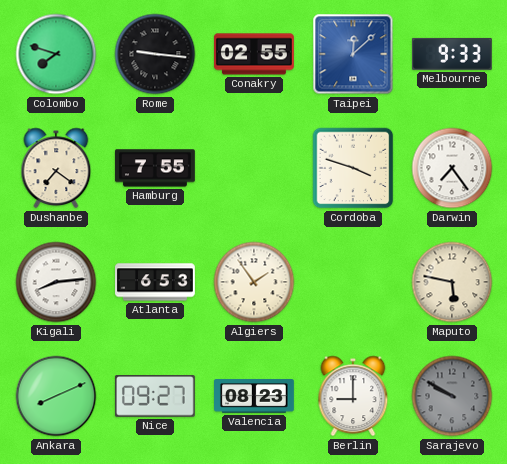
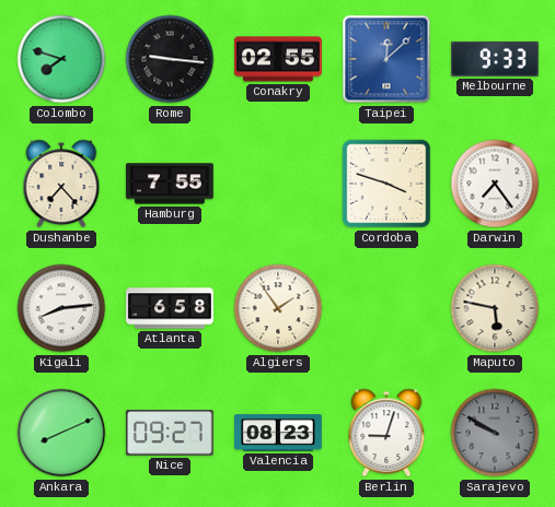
Dushanbe: 7:21 -> 7:23 (61, 184)
Atlanta: 6:53 -> 6:58 (171, 308)
Berlin: 9:00 -> 9:03 (386, 433)
